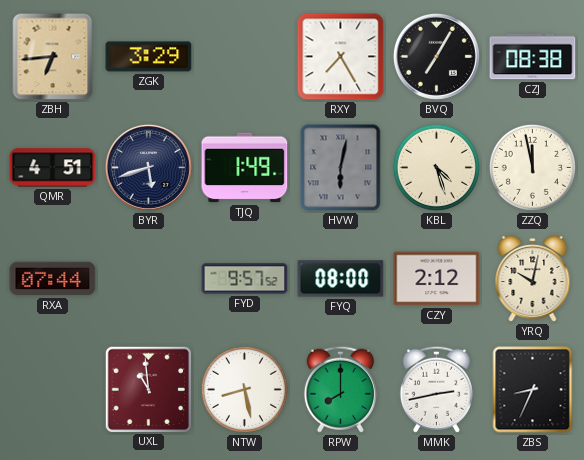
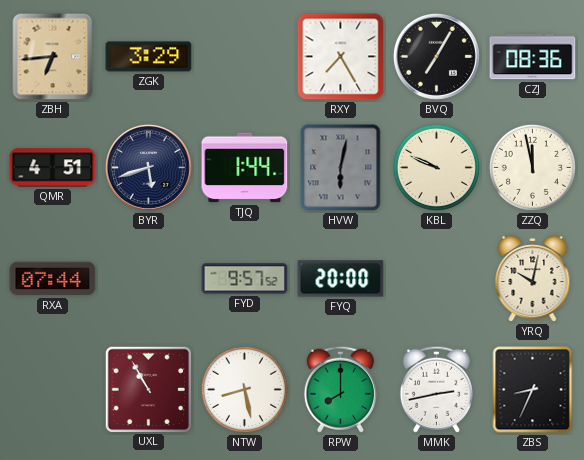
CZJ: 08:38 -> 08:36 (533, 57)
TJQ: 1:49 -> 1:44 (245, 168)
KBL: 4:27 -> 9:49 (436, 167)
FYQ: 08:00 -> 20:00 (341, 279)
CZY: 2:12 -> none (437, 279)
UXL: 10:59 -> 10:55 (148, 389)
